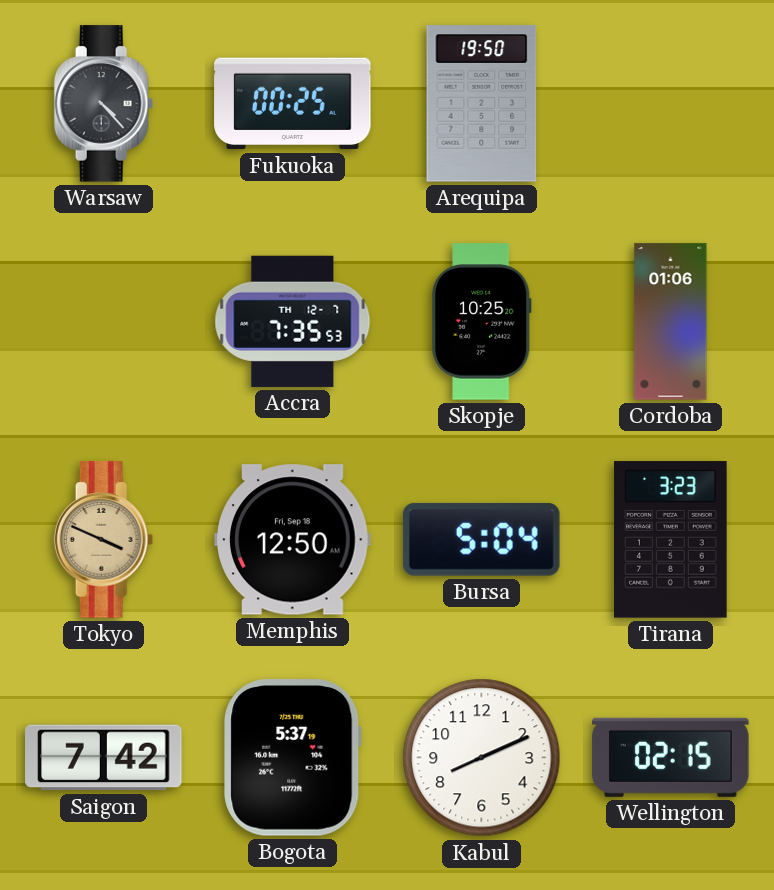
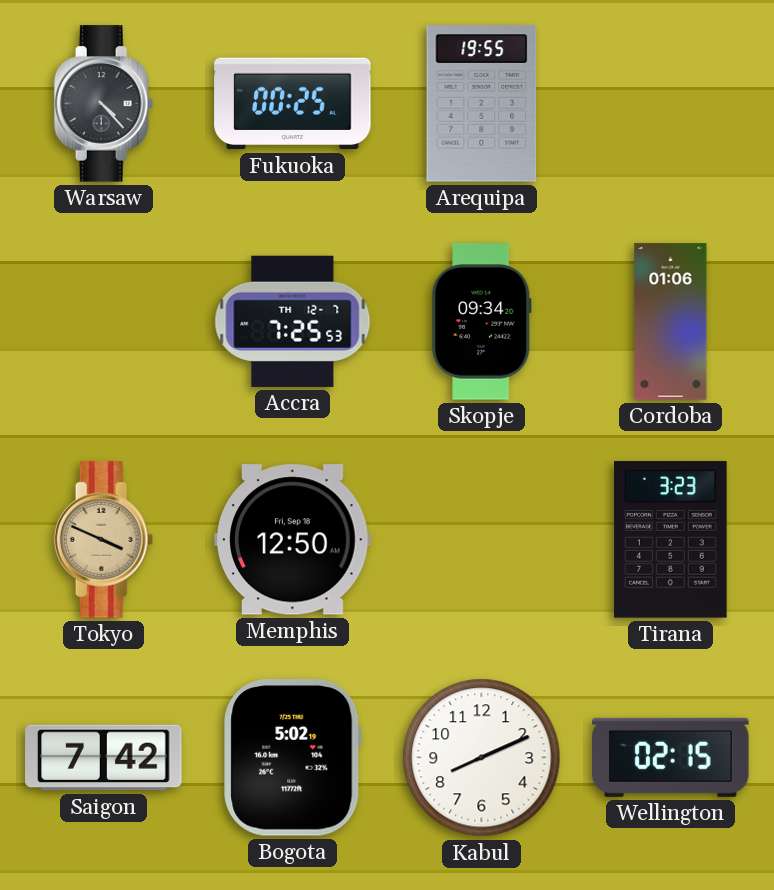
Arequipa: 19:50 -> 19:55 (482, 104)
Accra: 7:35 -> 7:25 (293, 321)
Skopje: 10:25 -> 09:34 (481, 322)
Bursa: 5:04 -> none (482, 539)
Bogota: 5:37 -> 5:02 (293, 758)
